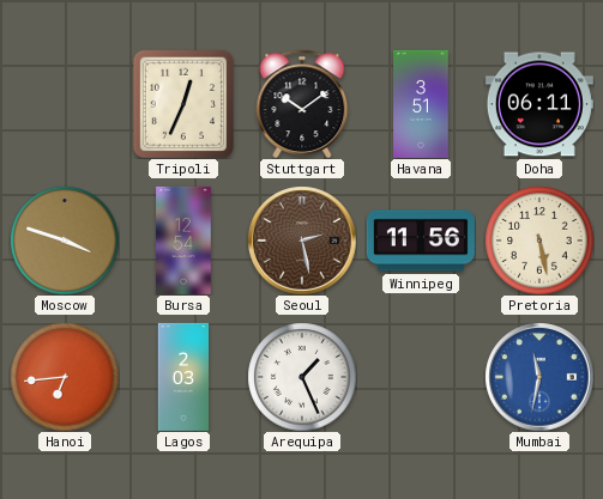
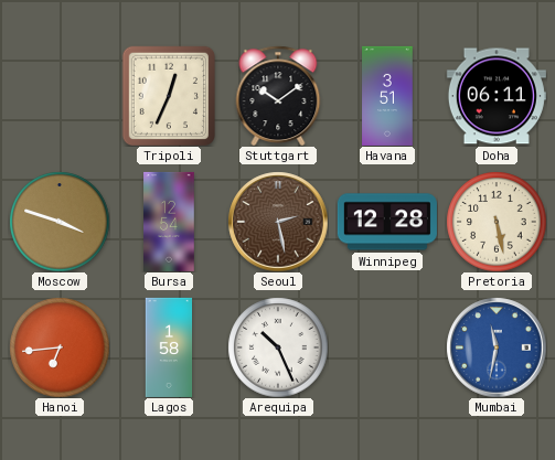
Winnipeg: 11:56 -> 12:28 (387, 222)
Lagos: 2:03 -> 1:58 (169, 347)
Arequipa: 1:26 -> 10:26 (278, 347)
